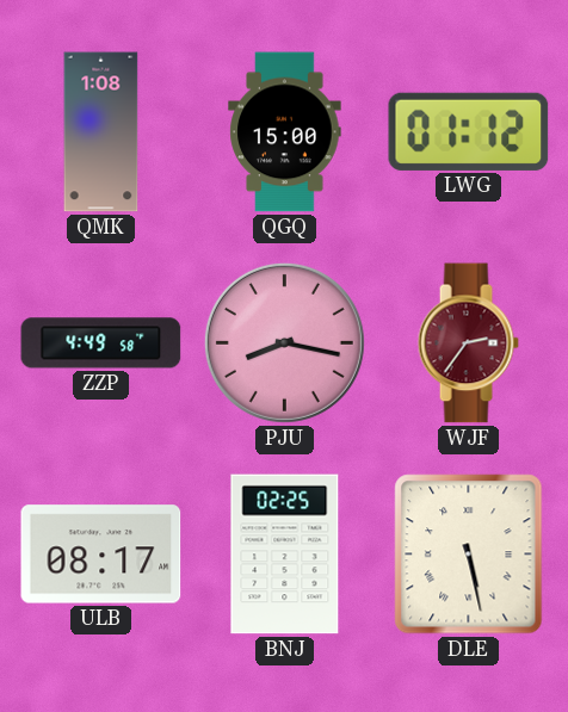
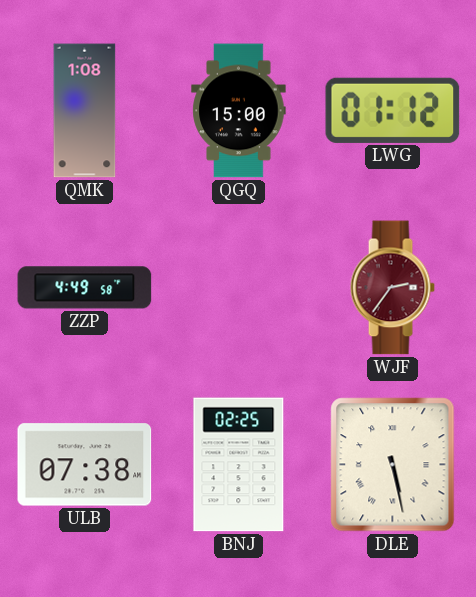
PJU: 8:17 -> none (284, 342)
ULB: 08:17 -> 07:38 (85, 465)
